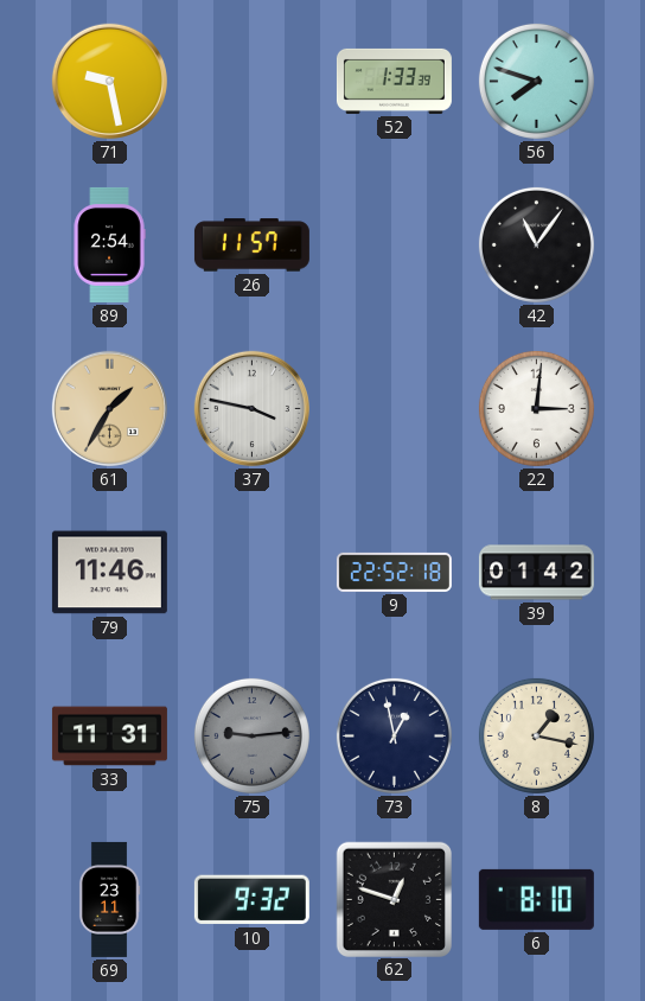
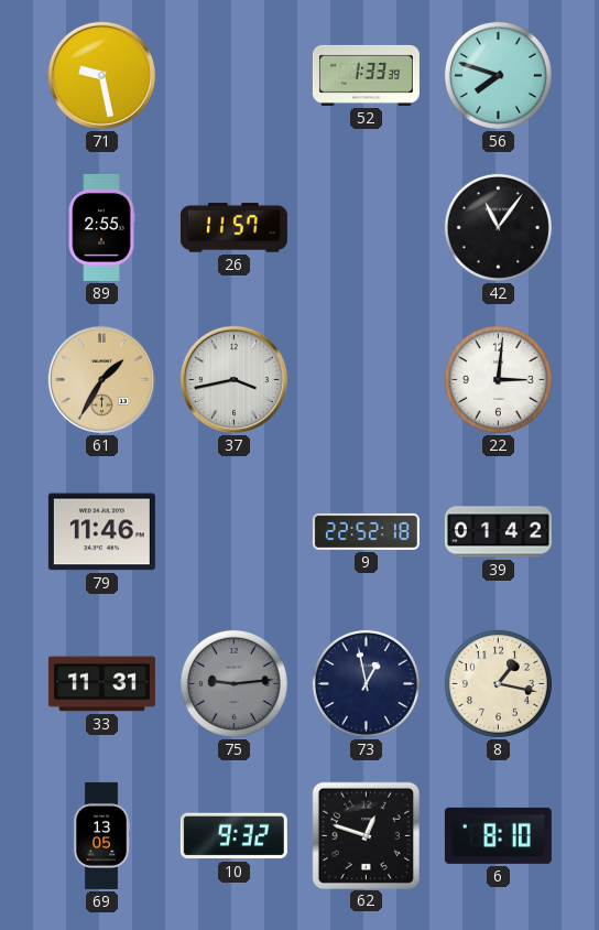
89: 2:54 -> 2:55 (101, 227)
37: 3:47 -> 3:43 (233, 379)
69: 23:11 -> 13:05 (101, 835)
